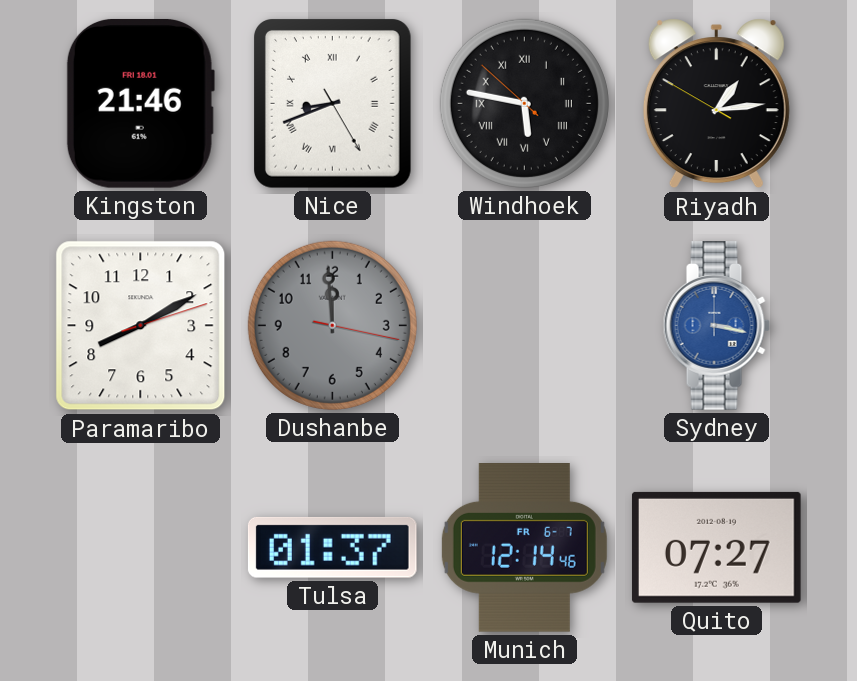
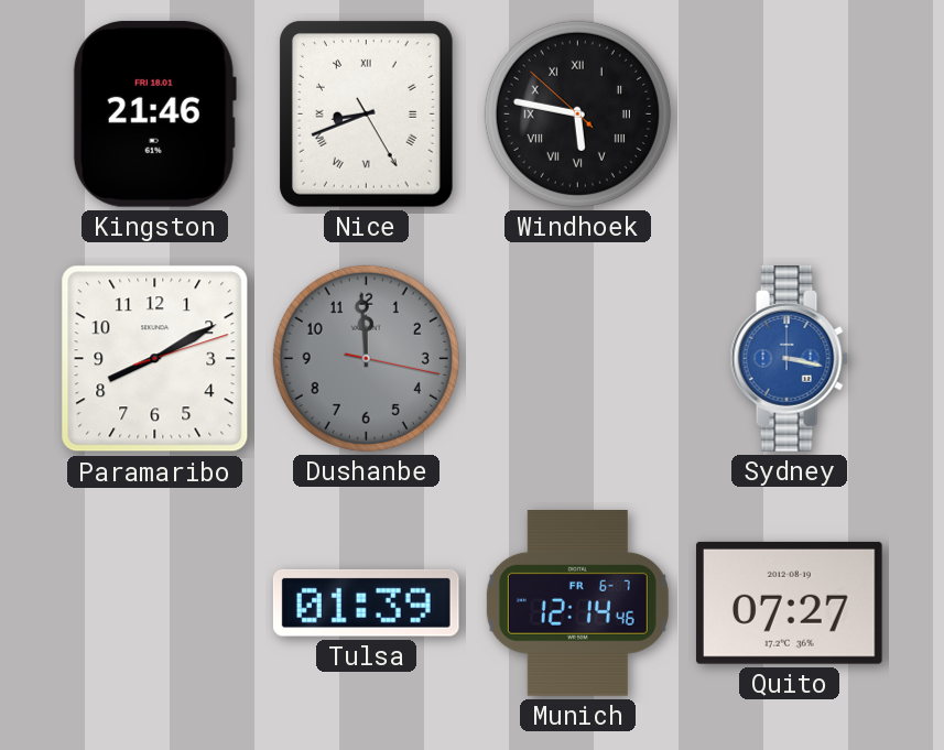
Riyadh: 1:13 -> none (716, 104)
Tulsa: 01:37 -> 01:39 (366, 602)
